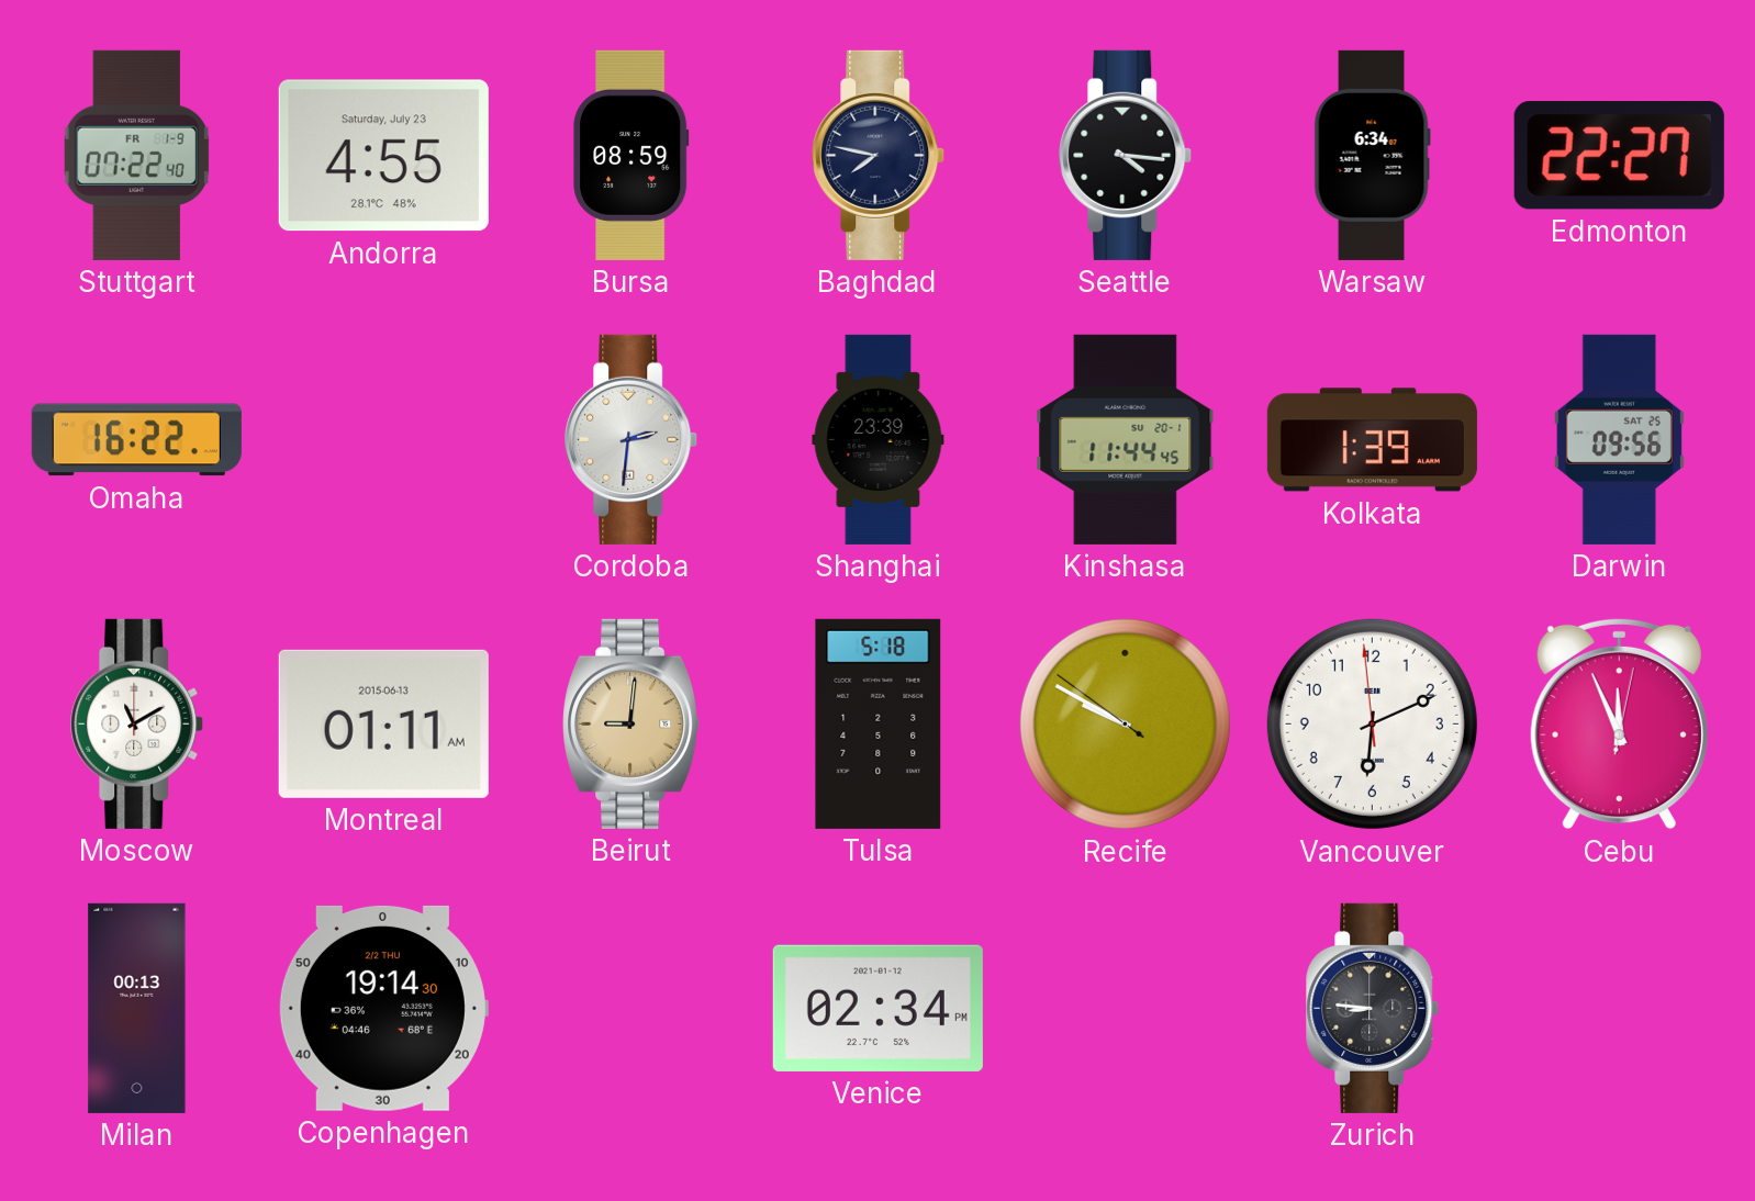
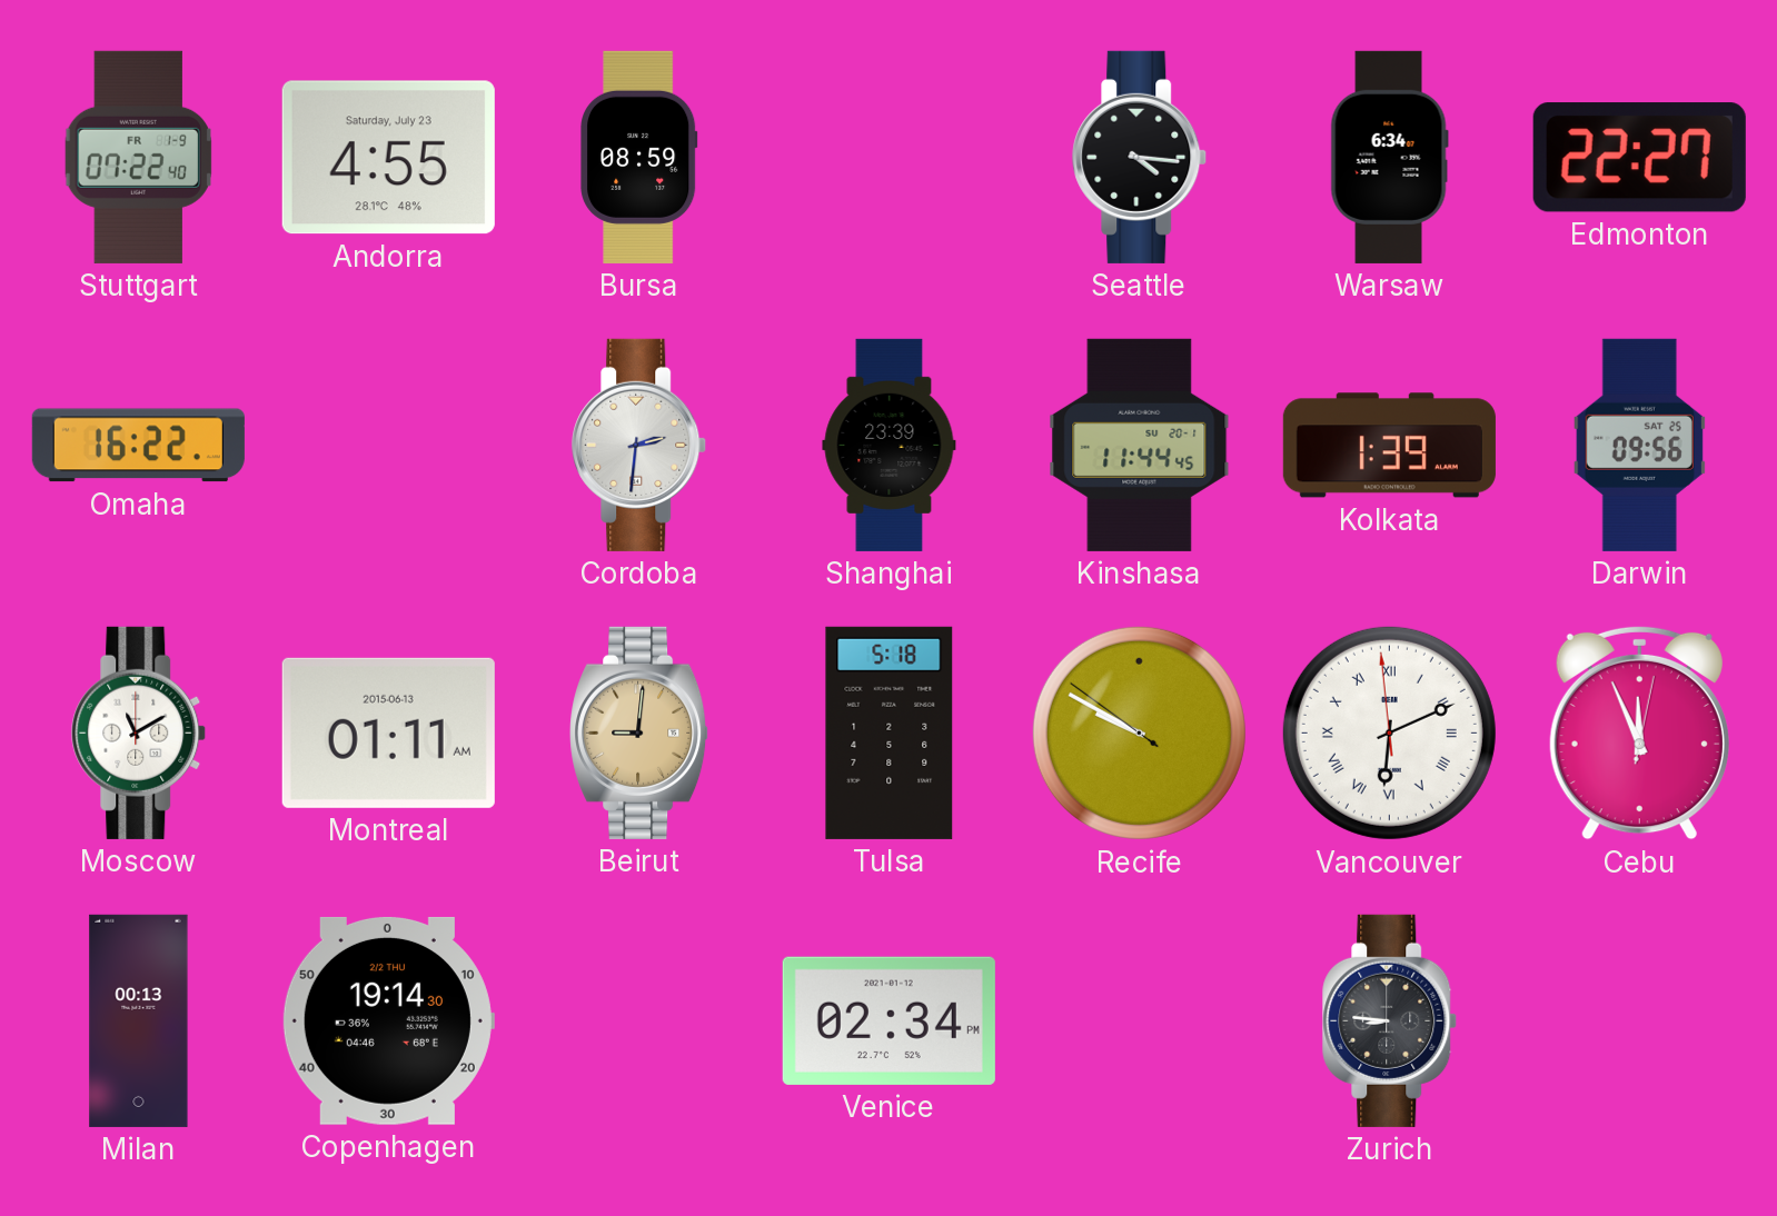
Baghdad: 7:47 -> none (879, 155)
Vancouver numerals: Arabic -> Roman (1389, 732)
